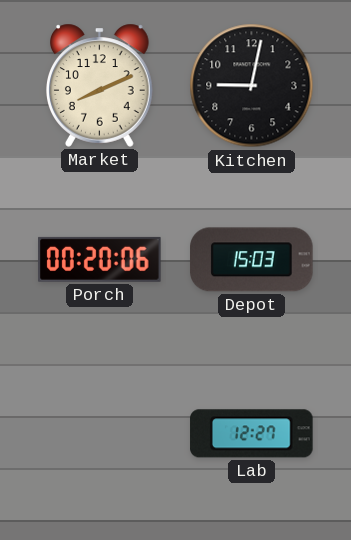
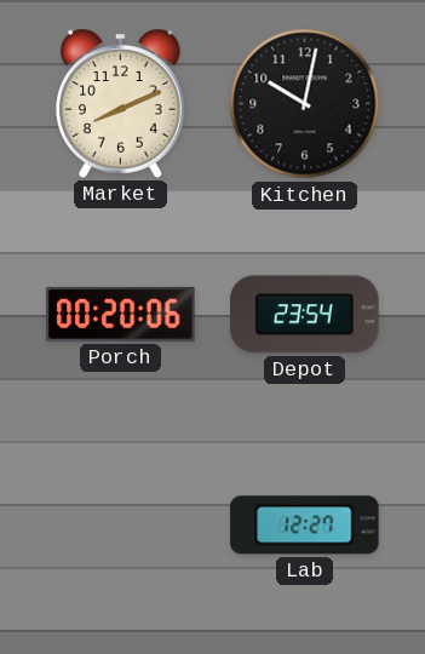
Kitchen: 9:02 -> 10:02 (305, 104)
Depot: 15:03 -> 23:54 (305, 315)
